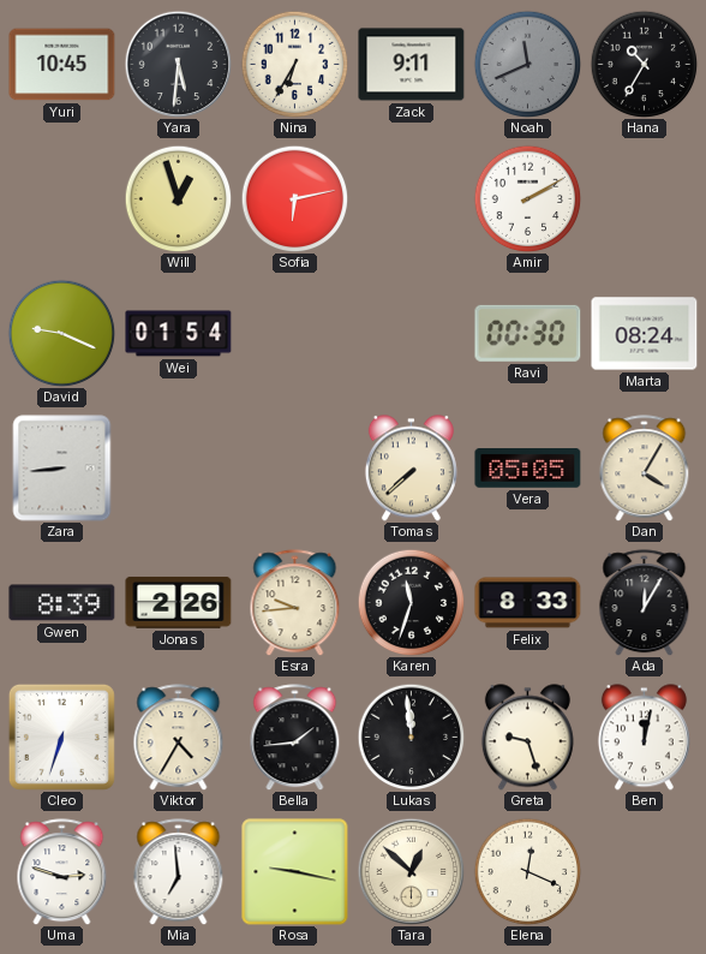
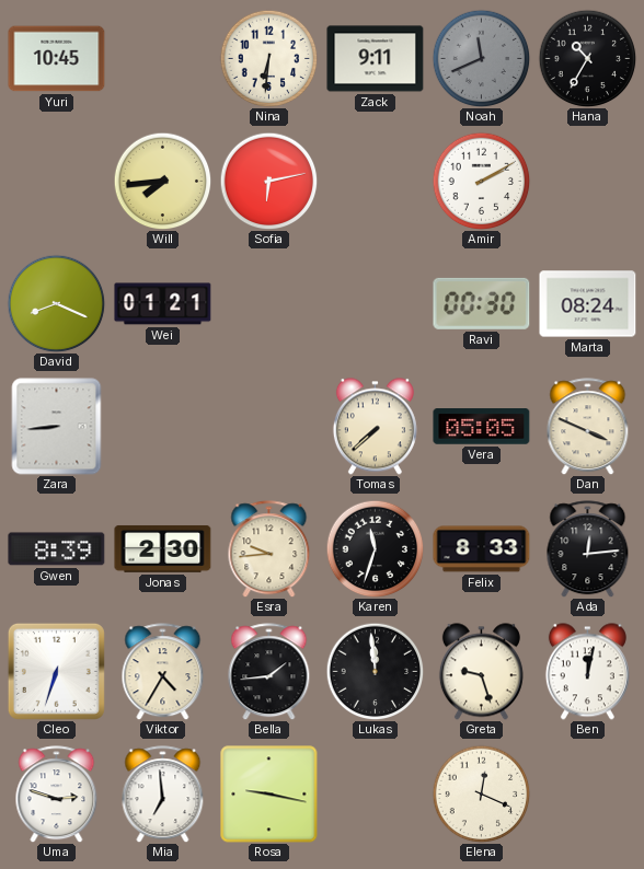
Yara: 5:31 -> none (178, 64)
Nina: 6:35 -> 6:31 (268, 58)
Will: 12:57 -> 7:44 (162, 181)
David: 9:19 -> 8:19 (56, 303)
Wei: 01:54 -> 01:21 (163, 304)
Dan: 4:05 -> 3:49 (588, 427)
Jonas: 2:26 -> 2:30 (163, 548)
Ada: 12:05 -> 12:14 (588, 549)
Tara: 12:52 -> none (411, 871)
